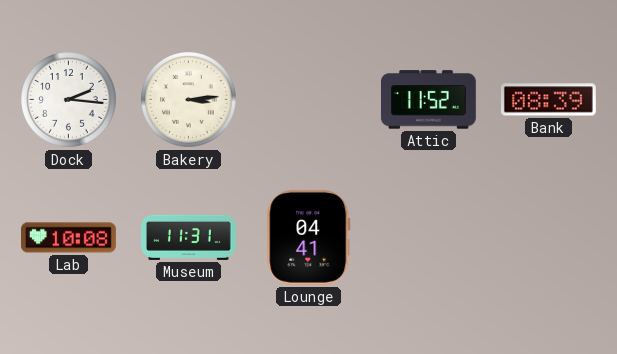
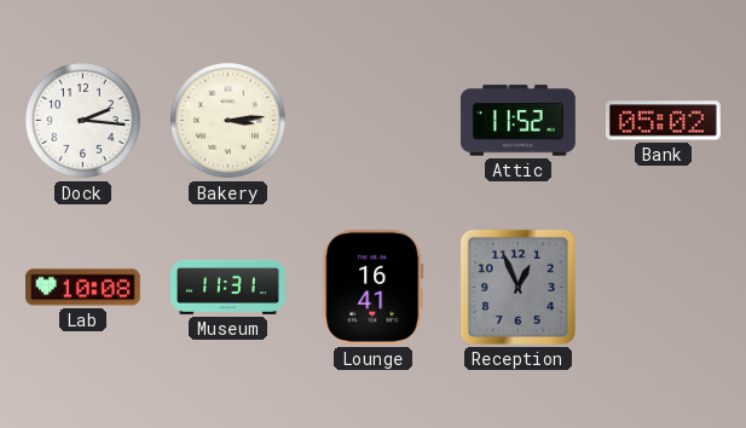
Bank: 08:39 -> 05:02 (663, 121)
Lounge: 04:41 -> 16:41 (374, 287)
Reception: none -> 12:56 (517, 287)
